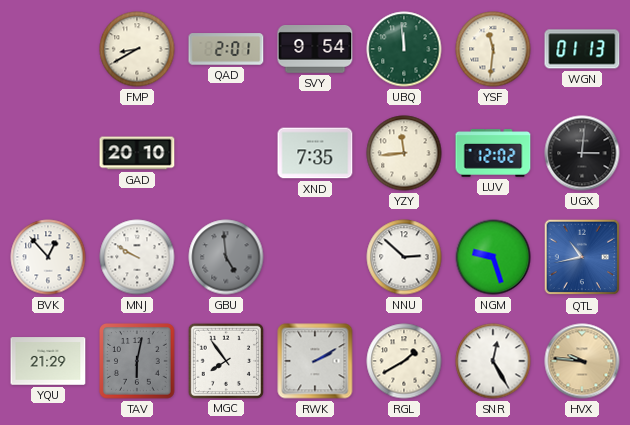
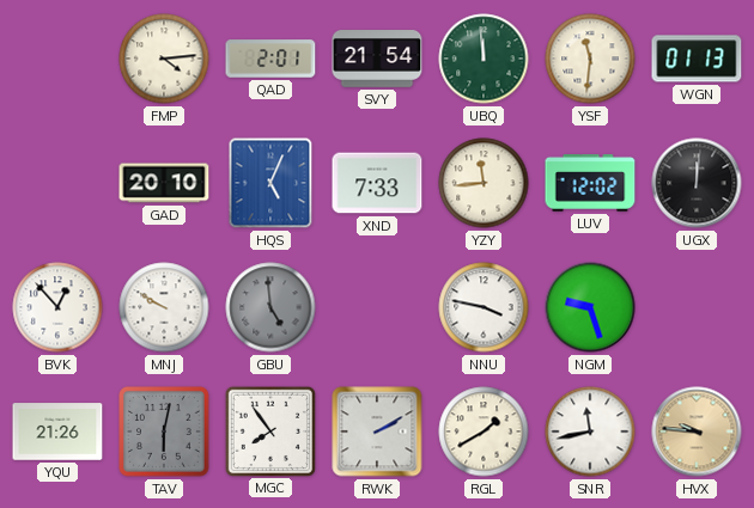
FMP: 8:40 -> 4:14 (164, 59)
SVY: 9:54 -> 21:54 (377, 60)
HQS: none -> 5:04 (270, 183)
XND: 7:35 -> 7:33 (377, 183)
UGX: 3:01 -> 12:01 (697, 183)
NNU: 2:52 -> 3:47 (484, 307)
QTL: 10:43 -> none (582, 257)
YQU: 21:29 -> 21:26 (57, 432)
SNR: 12:25 -> 11:43 (590, 432)
